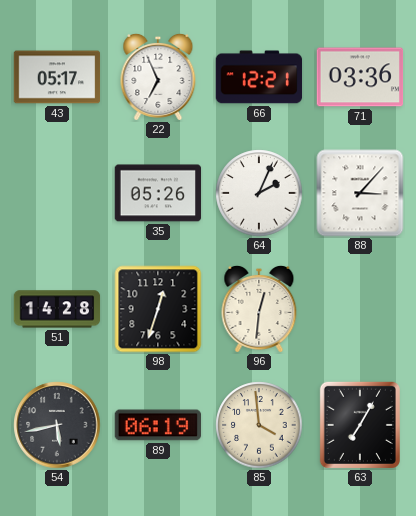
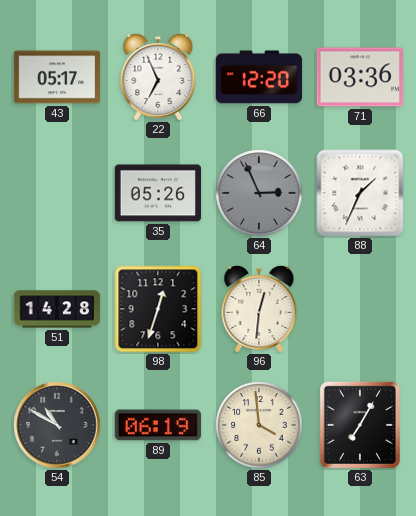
66: 12:21 -> 12:20 (259, 77)
64: 2:04 -> 2:56 (259, 193)
64 dial: white -> grey (259, 193)
88: 3:07 -> 1:34 (360, 193)
54: 5:43 -> 10:50 (57, 425)
